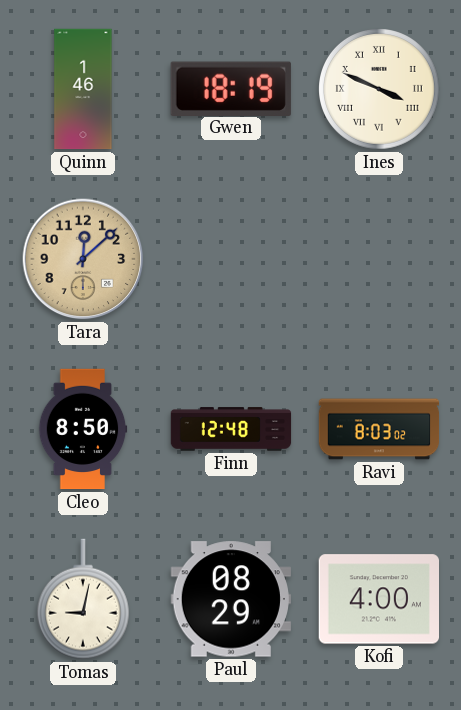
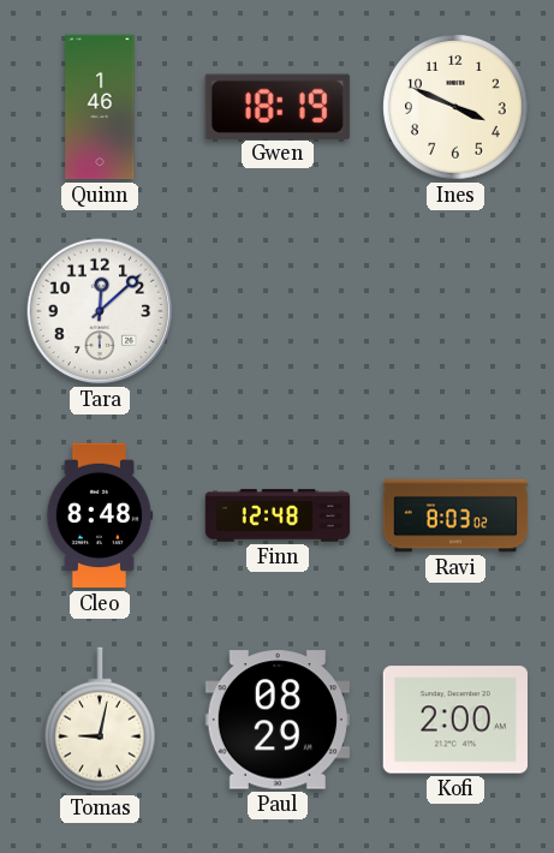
Ines numerals: Roman -> Arabic (457, 108)
Tara dial: champagne -> white (100, 311)
Cleo: 8:50 -> 8:48 (100, 515)
Kofi: 4:00 -> 2:00 (454, 720)
